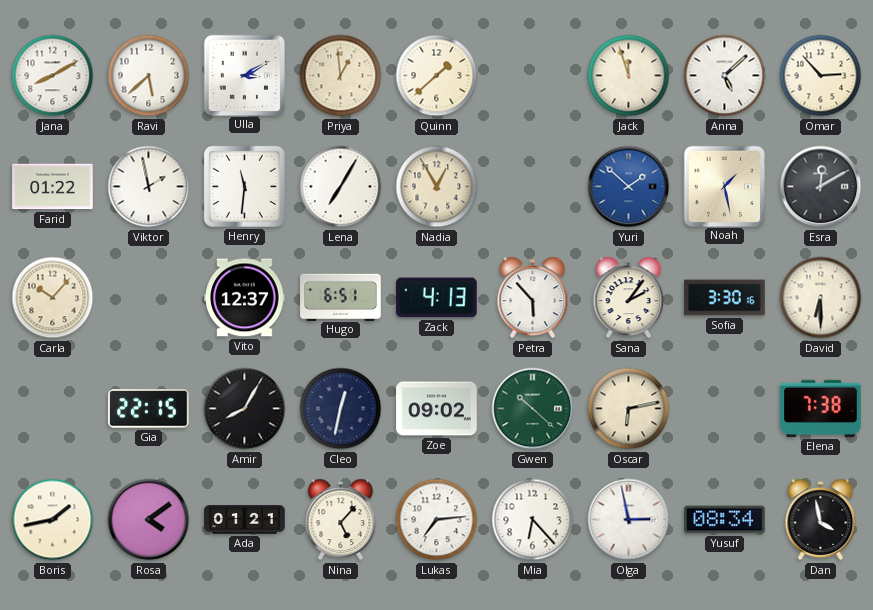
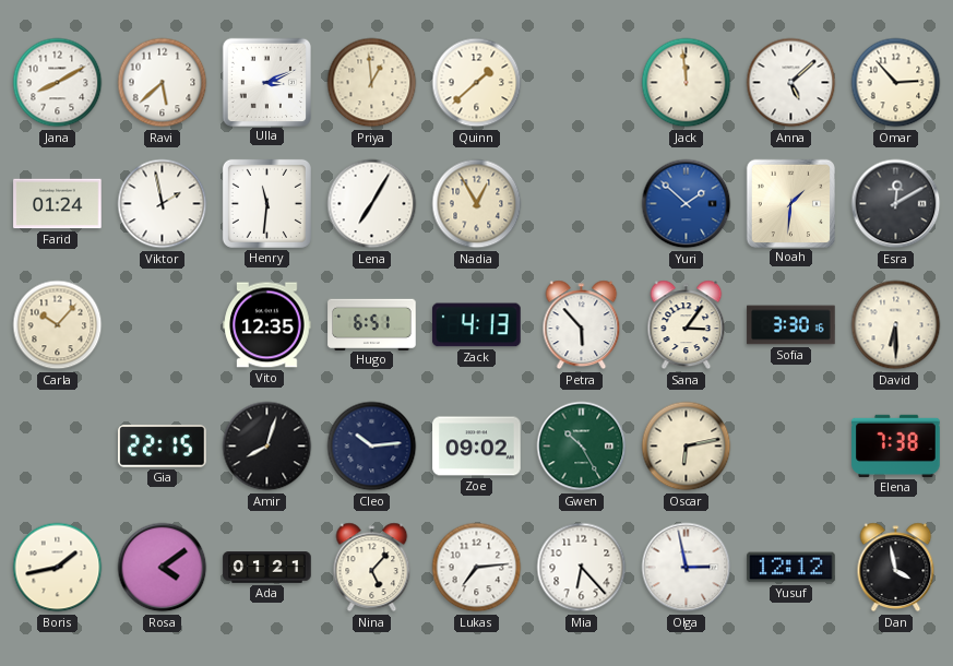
Ulla: 3:10 -> 3:11 (266, 82)
Jack: 11:57 -> 11:59 (687, 83)
Farid: 01:22 -> 01:24 (58, 204)
Noah: 1:28 -> 1:31 (790, 203)
Vito: 12:37 -> 12:35 (267, 325)
Sana: 2:06 -> 3:06 (687, 325)
Amir: 8:05 -> 8:03 (267, 447)
Cleo: 12:32 -> 10:14 (372, 447)
Gwen: 10:22 -> 10:25 (582, 447)
Yusuf: 08:34 -> 12:12 (791, 568)
